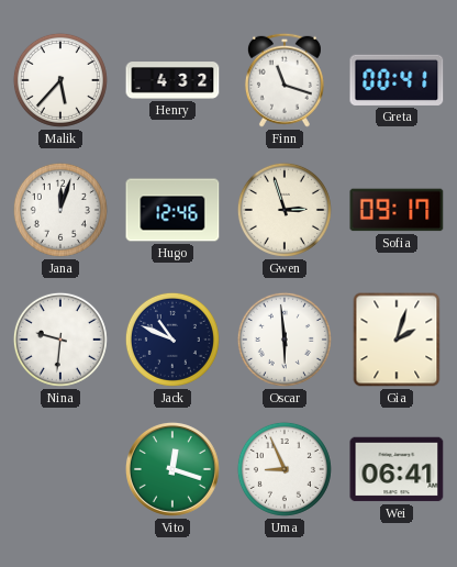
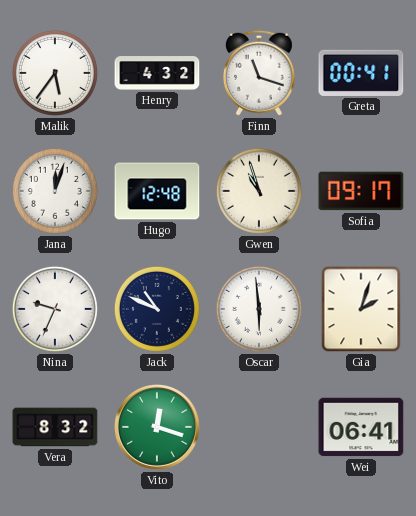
Malik: 5:37 -> 5:36 (55, 73)
Hugo: 12:46 -> 12:48 (157, 191)
Gwen: 2:57 -> 10:57 (259, 191)
Nina: 9:31 -> 9:34 (55, 309)
Vera: none -> 8:32 (55, 427)
Uma: 8:56 -> none (285, 469)
